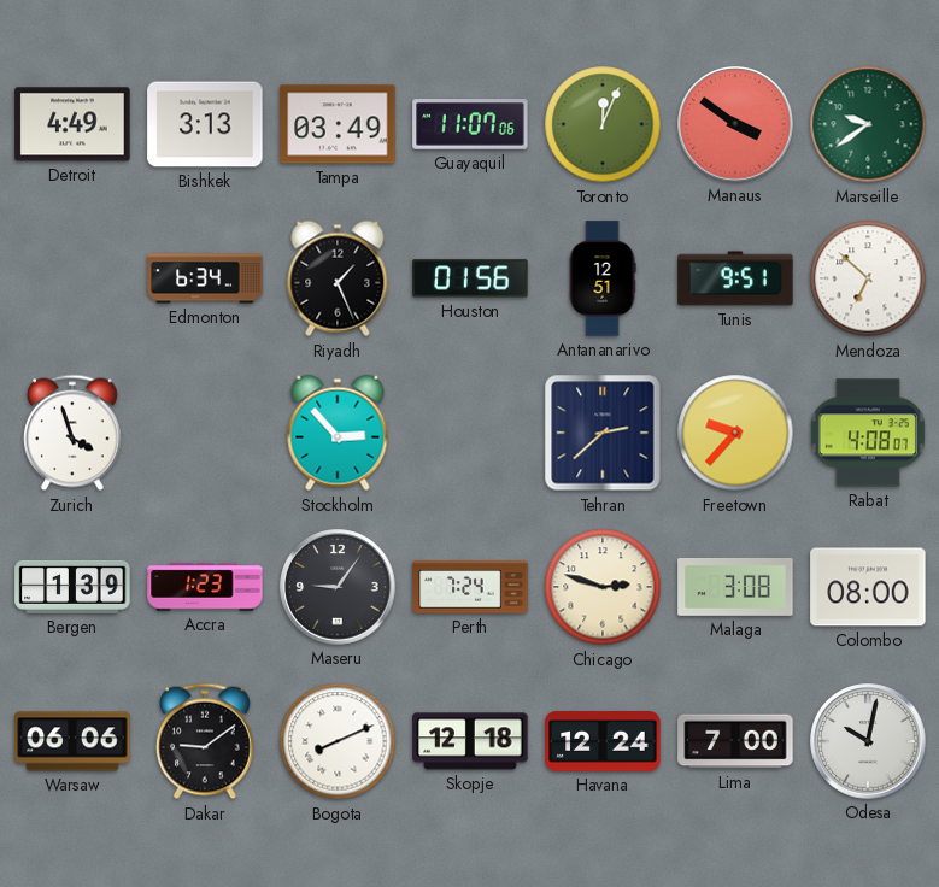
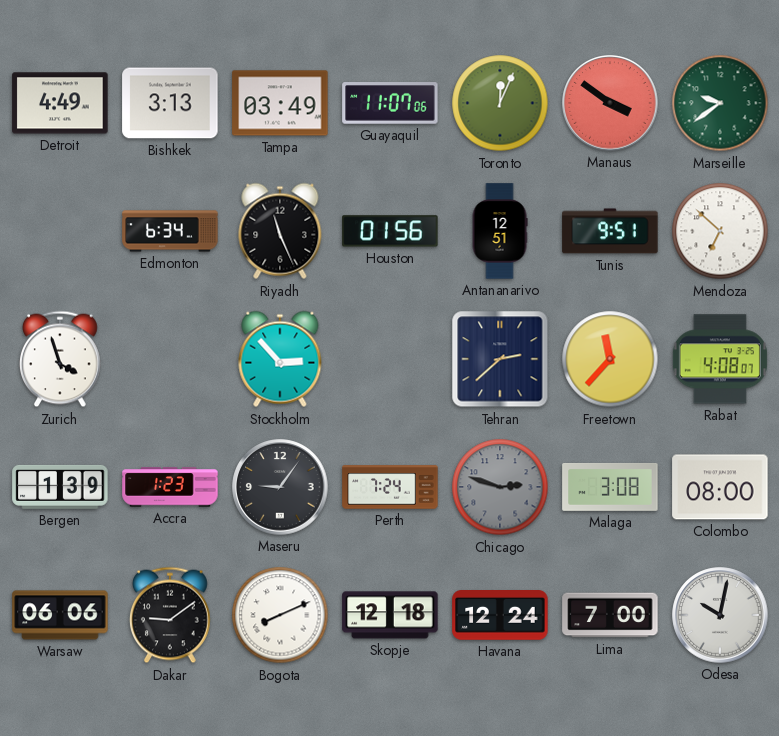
Riyadh: 1:26 -> 11:26 (280, 231)
Freetown: 9:37 -> 11:37 (610, 359)
Chicago dial: cream -> grey (500, 487)
